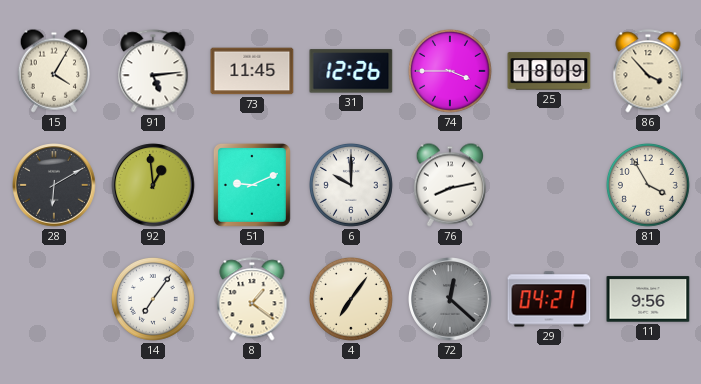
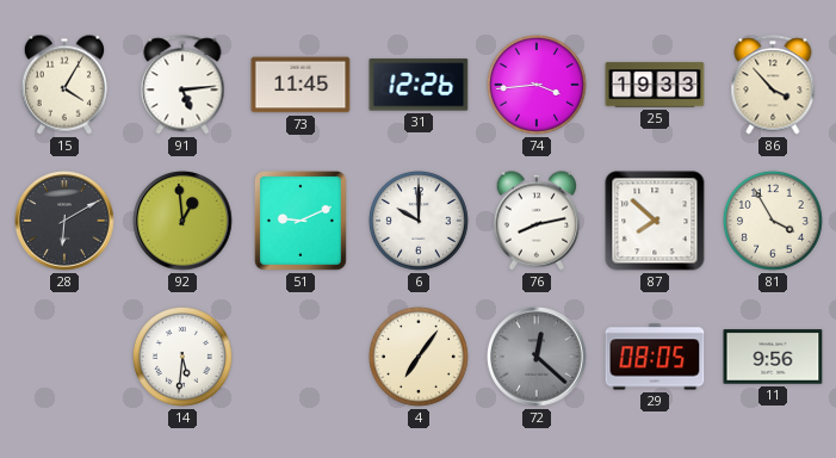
74: 3:45 -> 3:44 (537, 85)
25: 18:09 -> 19:33 (655, 85)
87: none -> 7:52 (655, 221)
14: 7:06 -> 5:31 (182, 357)
8: 1:21 -> none (252, 299)
29: 04:21 -> 08:05 (655, 357)
